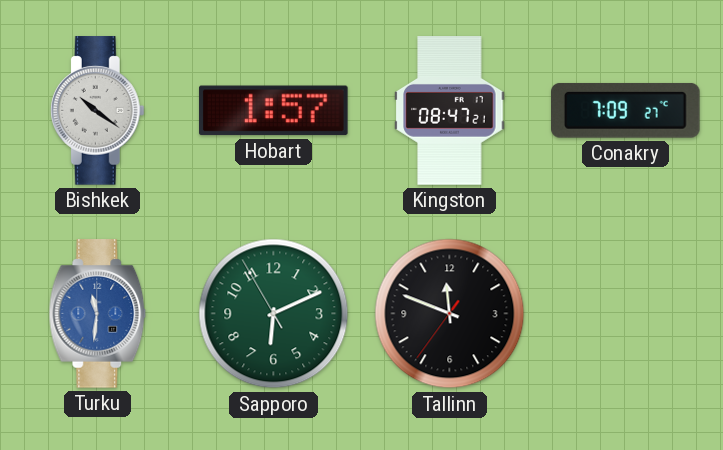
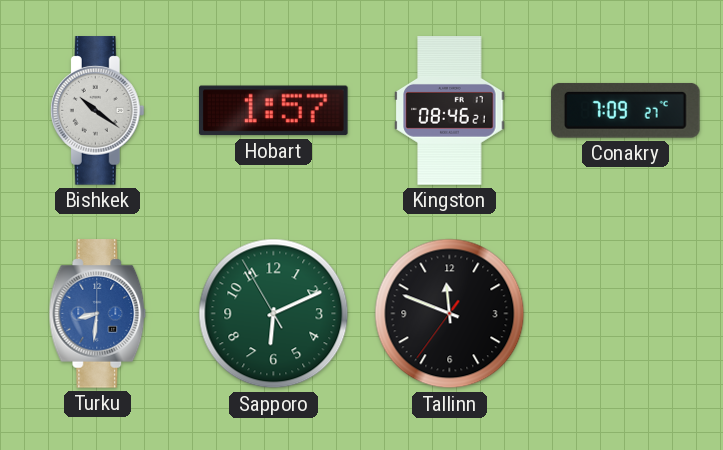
Kingston: 08:47 -> 08:46 (450, 111)
Turku: 11:31 -> 8:31 (98, 314)
